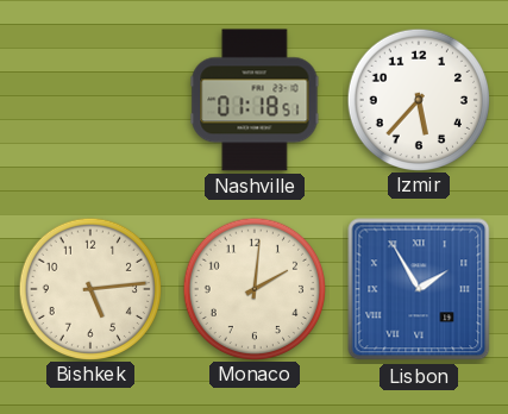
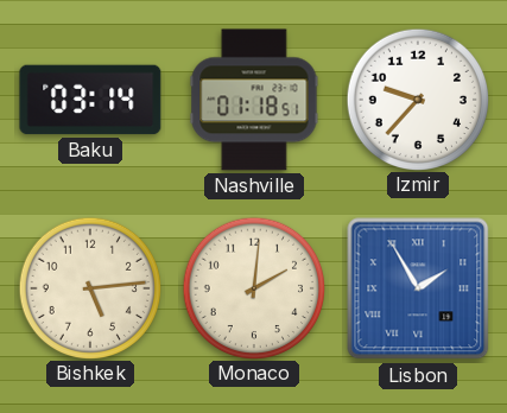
Baku: none -> 03:14 (90, 100)
Izmir: 5:37 -> 9:37 (417, 99)
